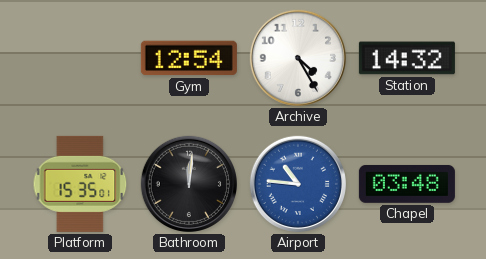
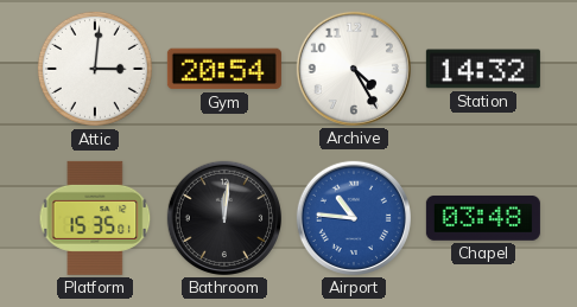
Attic: none -> 3:01 (95, 69)
Gym: 12:54 -> 20:54 (224, 69)
